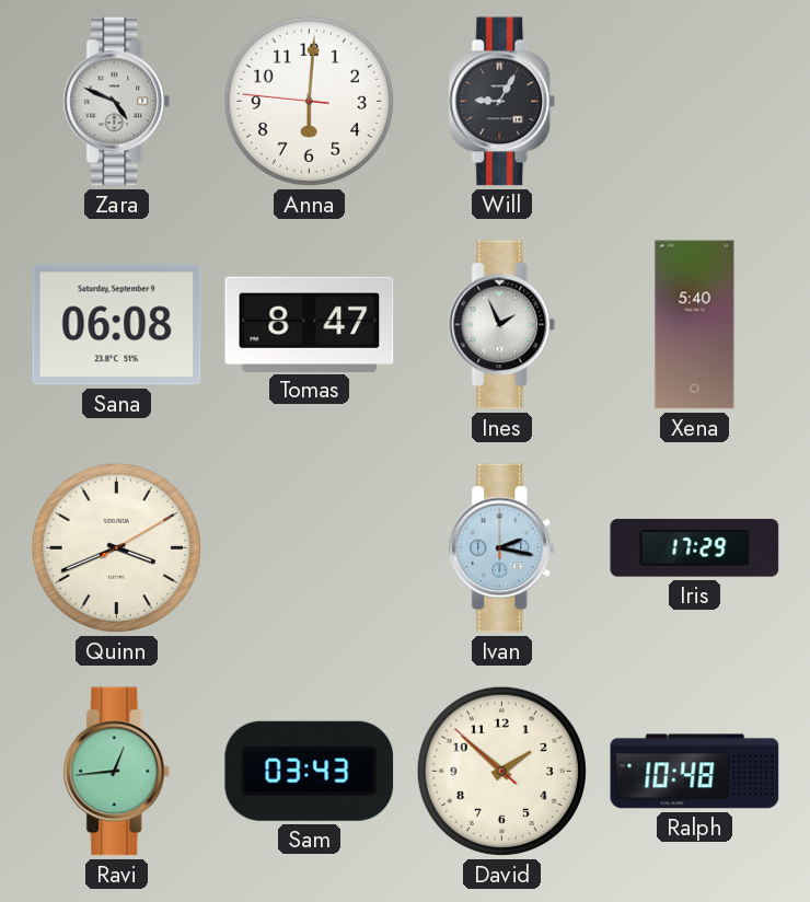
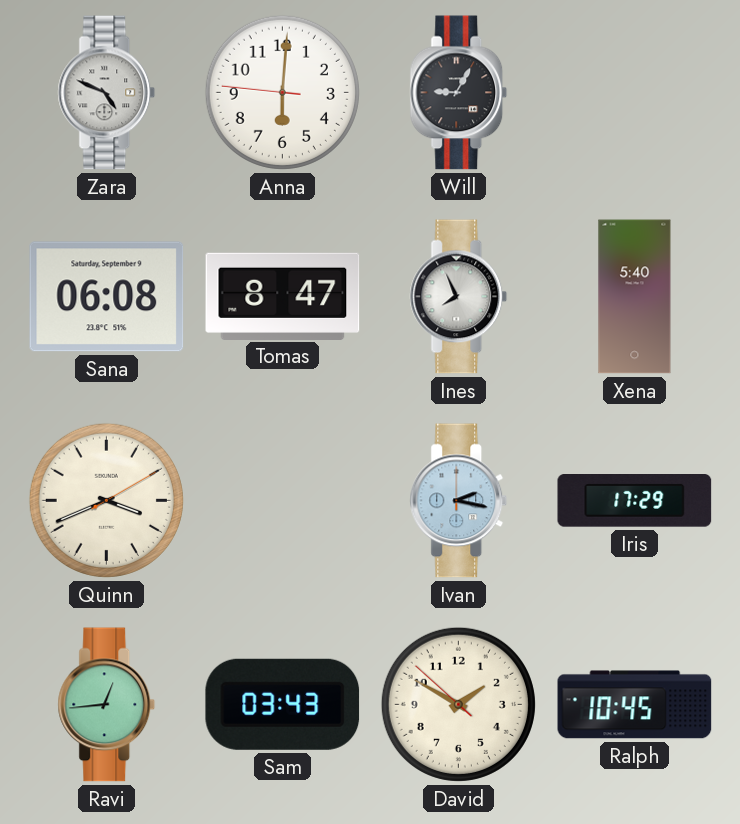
Ines: 1:56 -> 7:56 (459, 297)
David: 1:51 -> 1:49 (458, 704)
Ralph: 10:48 -> 10:45 (635, 705)
